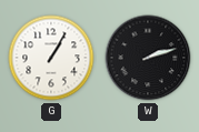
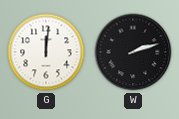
G: 1:05 -> 12:01 (46, 52)
